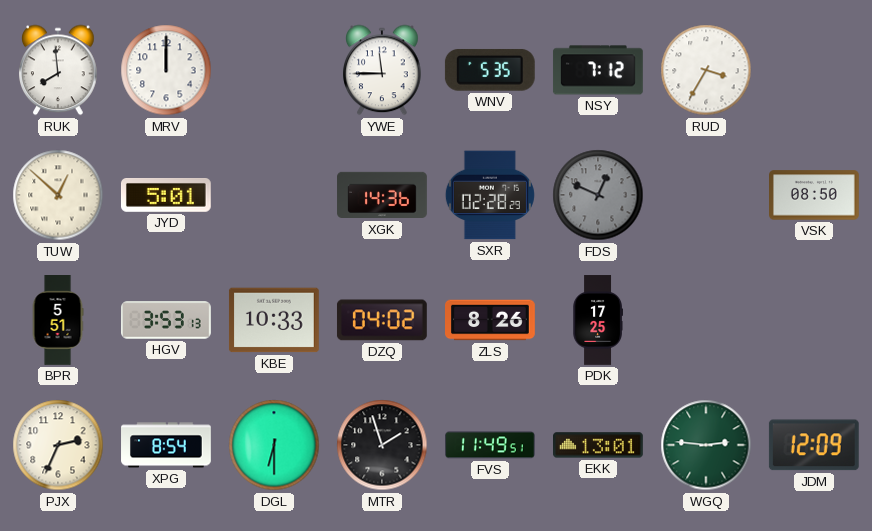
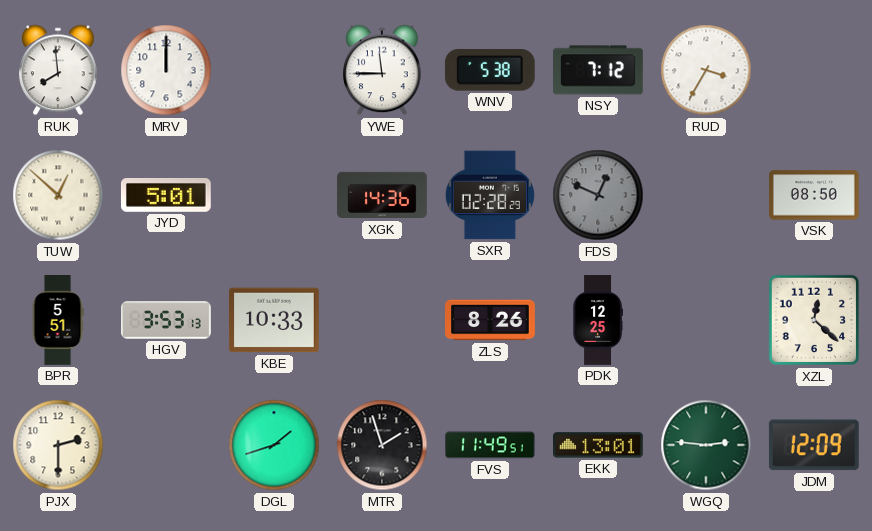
WNV: 5:35 -> 5:38 (490, 70)
DZQ: 04:02 -> none (382, 320)
PDK: 17:25 -> 12:25 (597, 320)
XZL: none -> 12:22 (814, 320)
PJX: 2:34 -> 2:30 (58, 445)
XPG: 8:54 -> none (166, 445)
DGL: 6:30 -> 1:42 (274, 445)
